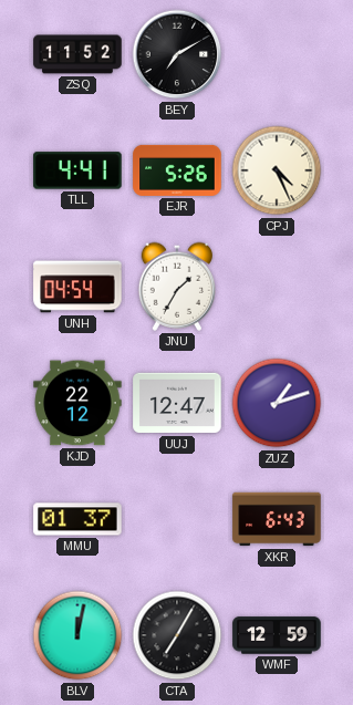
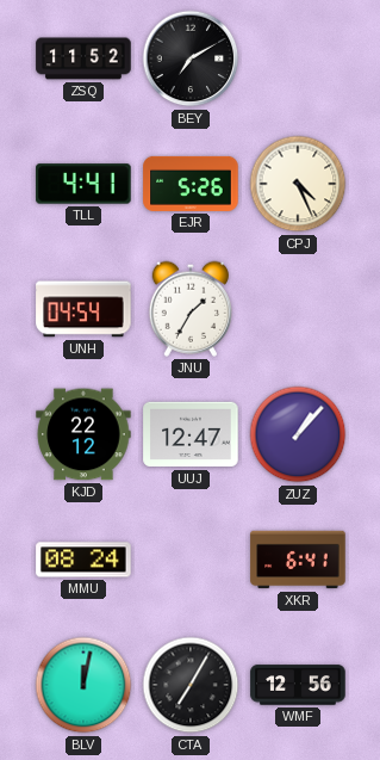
ZUZ: 1:12 -> 1:07 (298, 434)
MMU: 01:37 -> 08:24 (83, 560)
XKR: 6:43 -> 6:41 (298, 560)
WMF: 12:59 -> 12:56 (298, 685)
